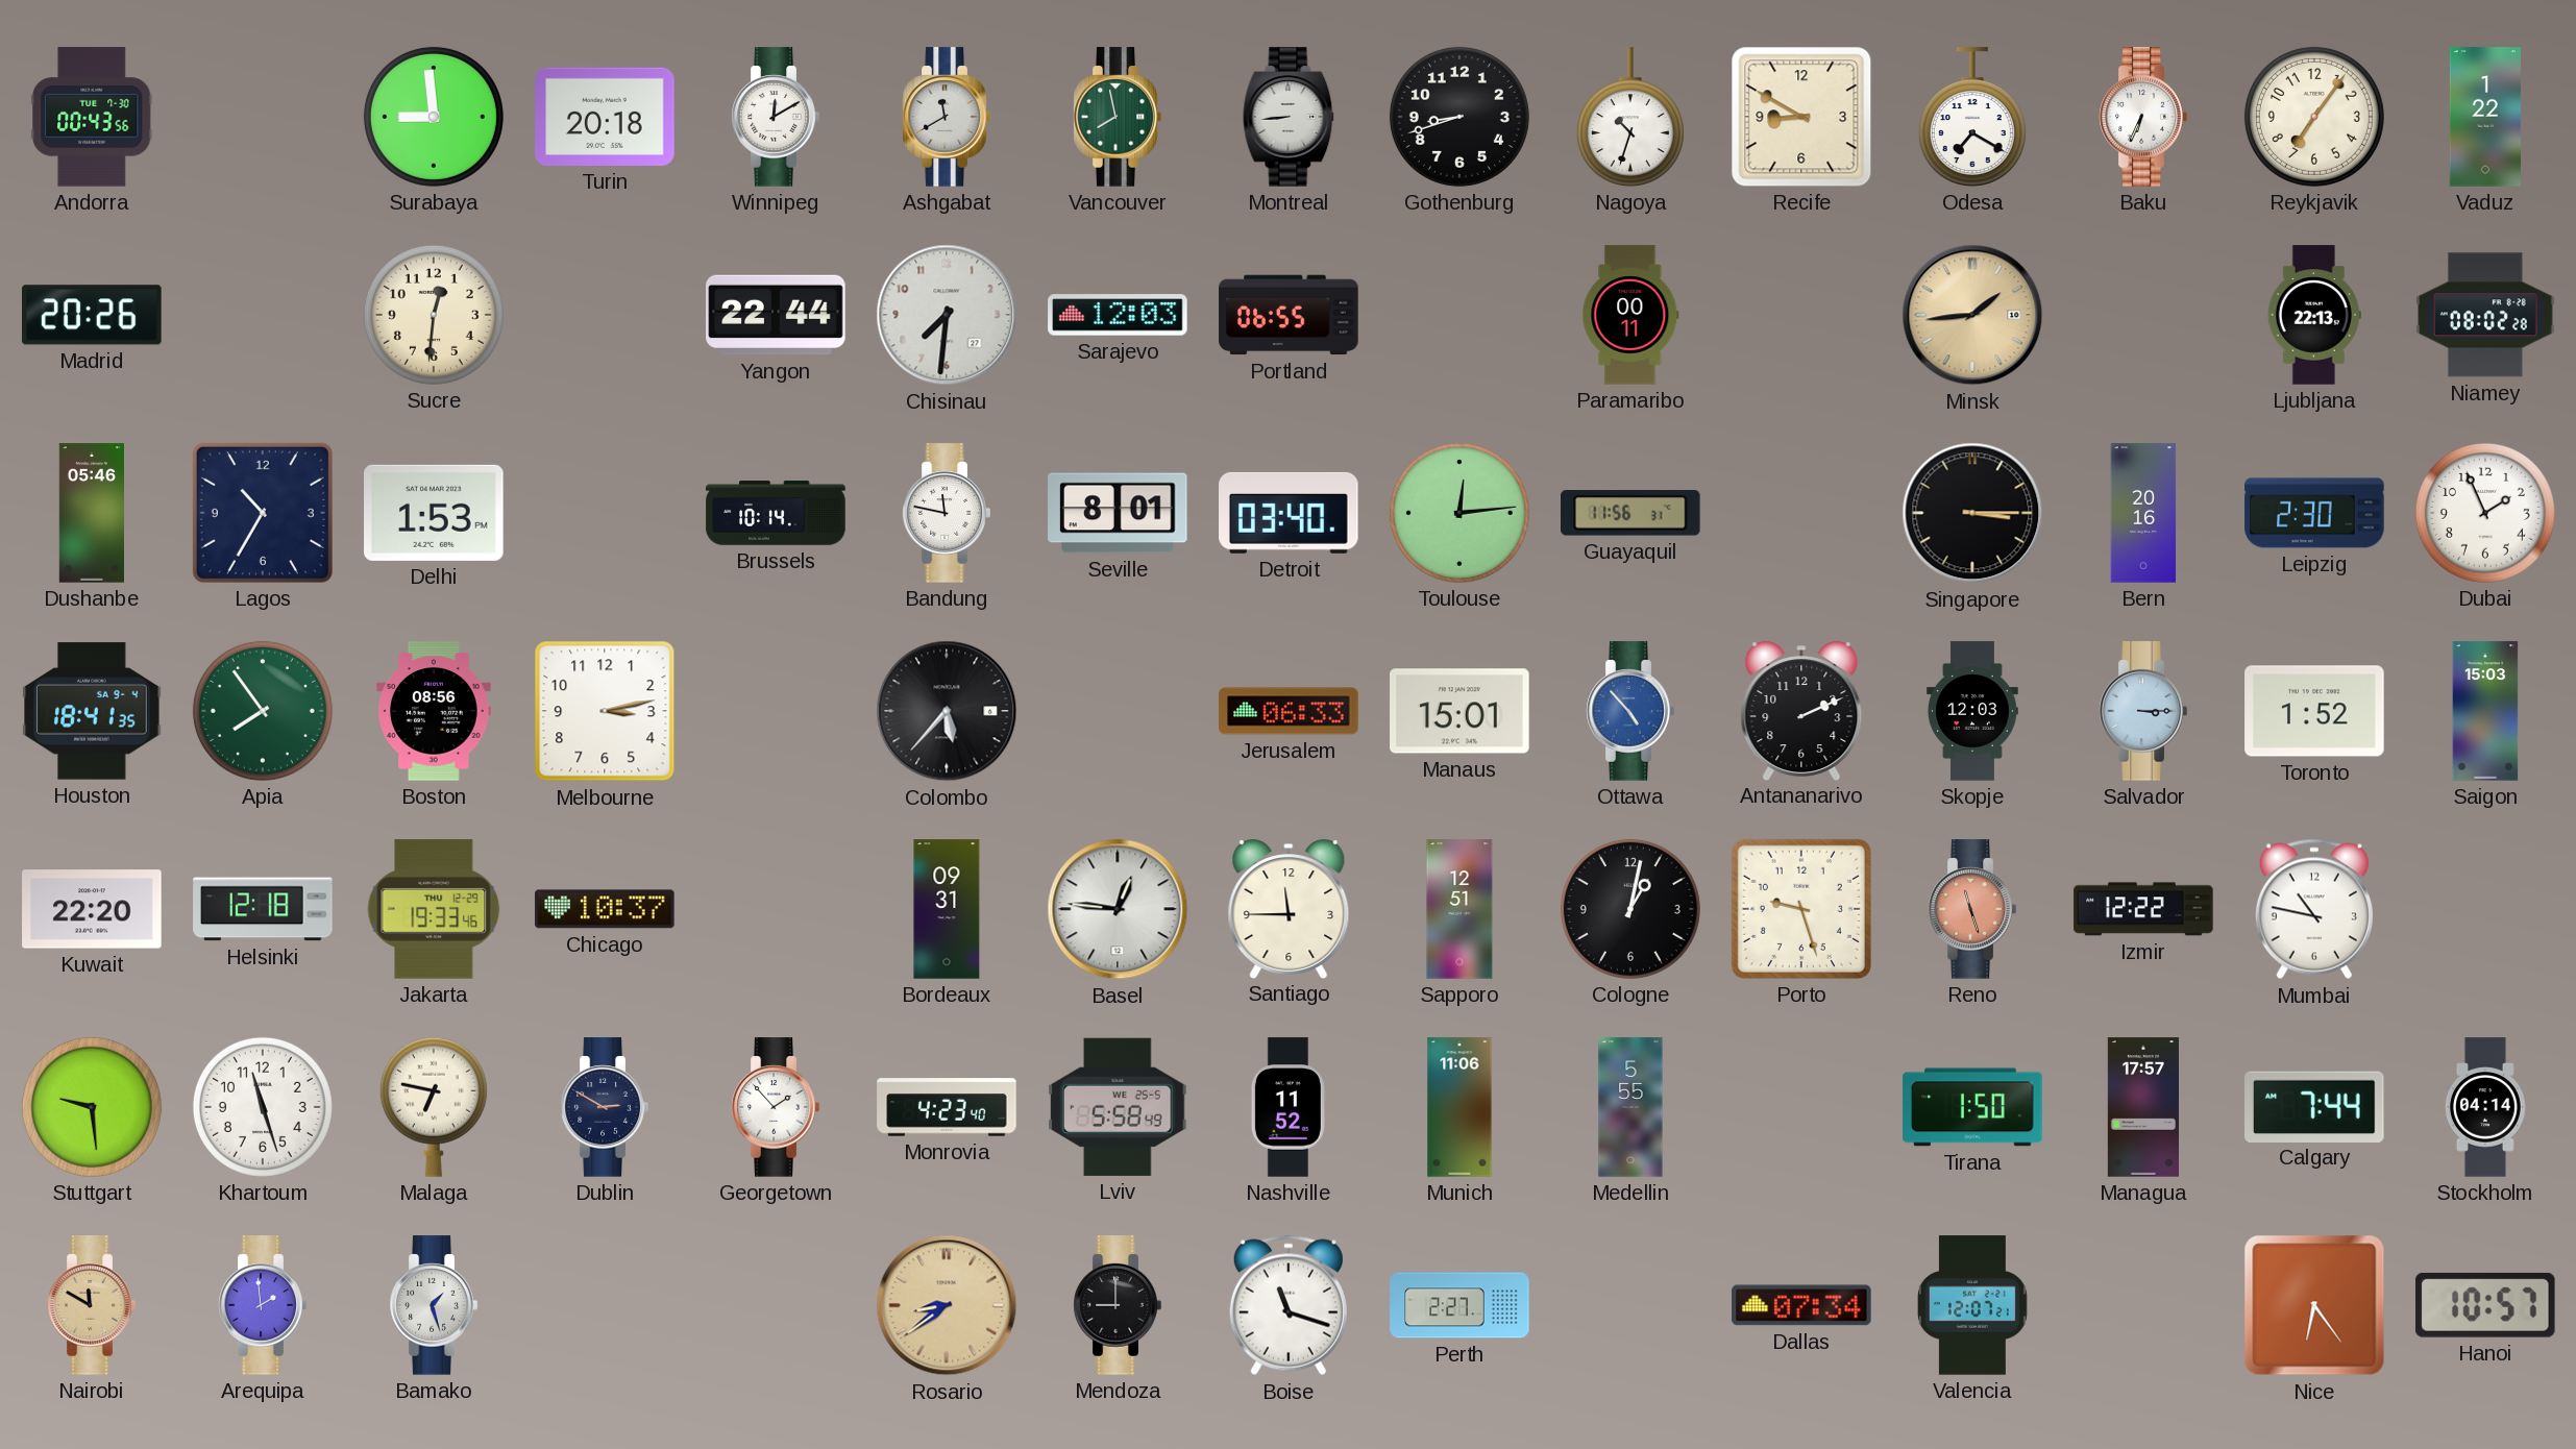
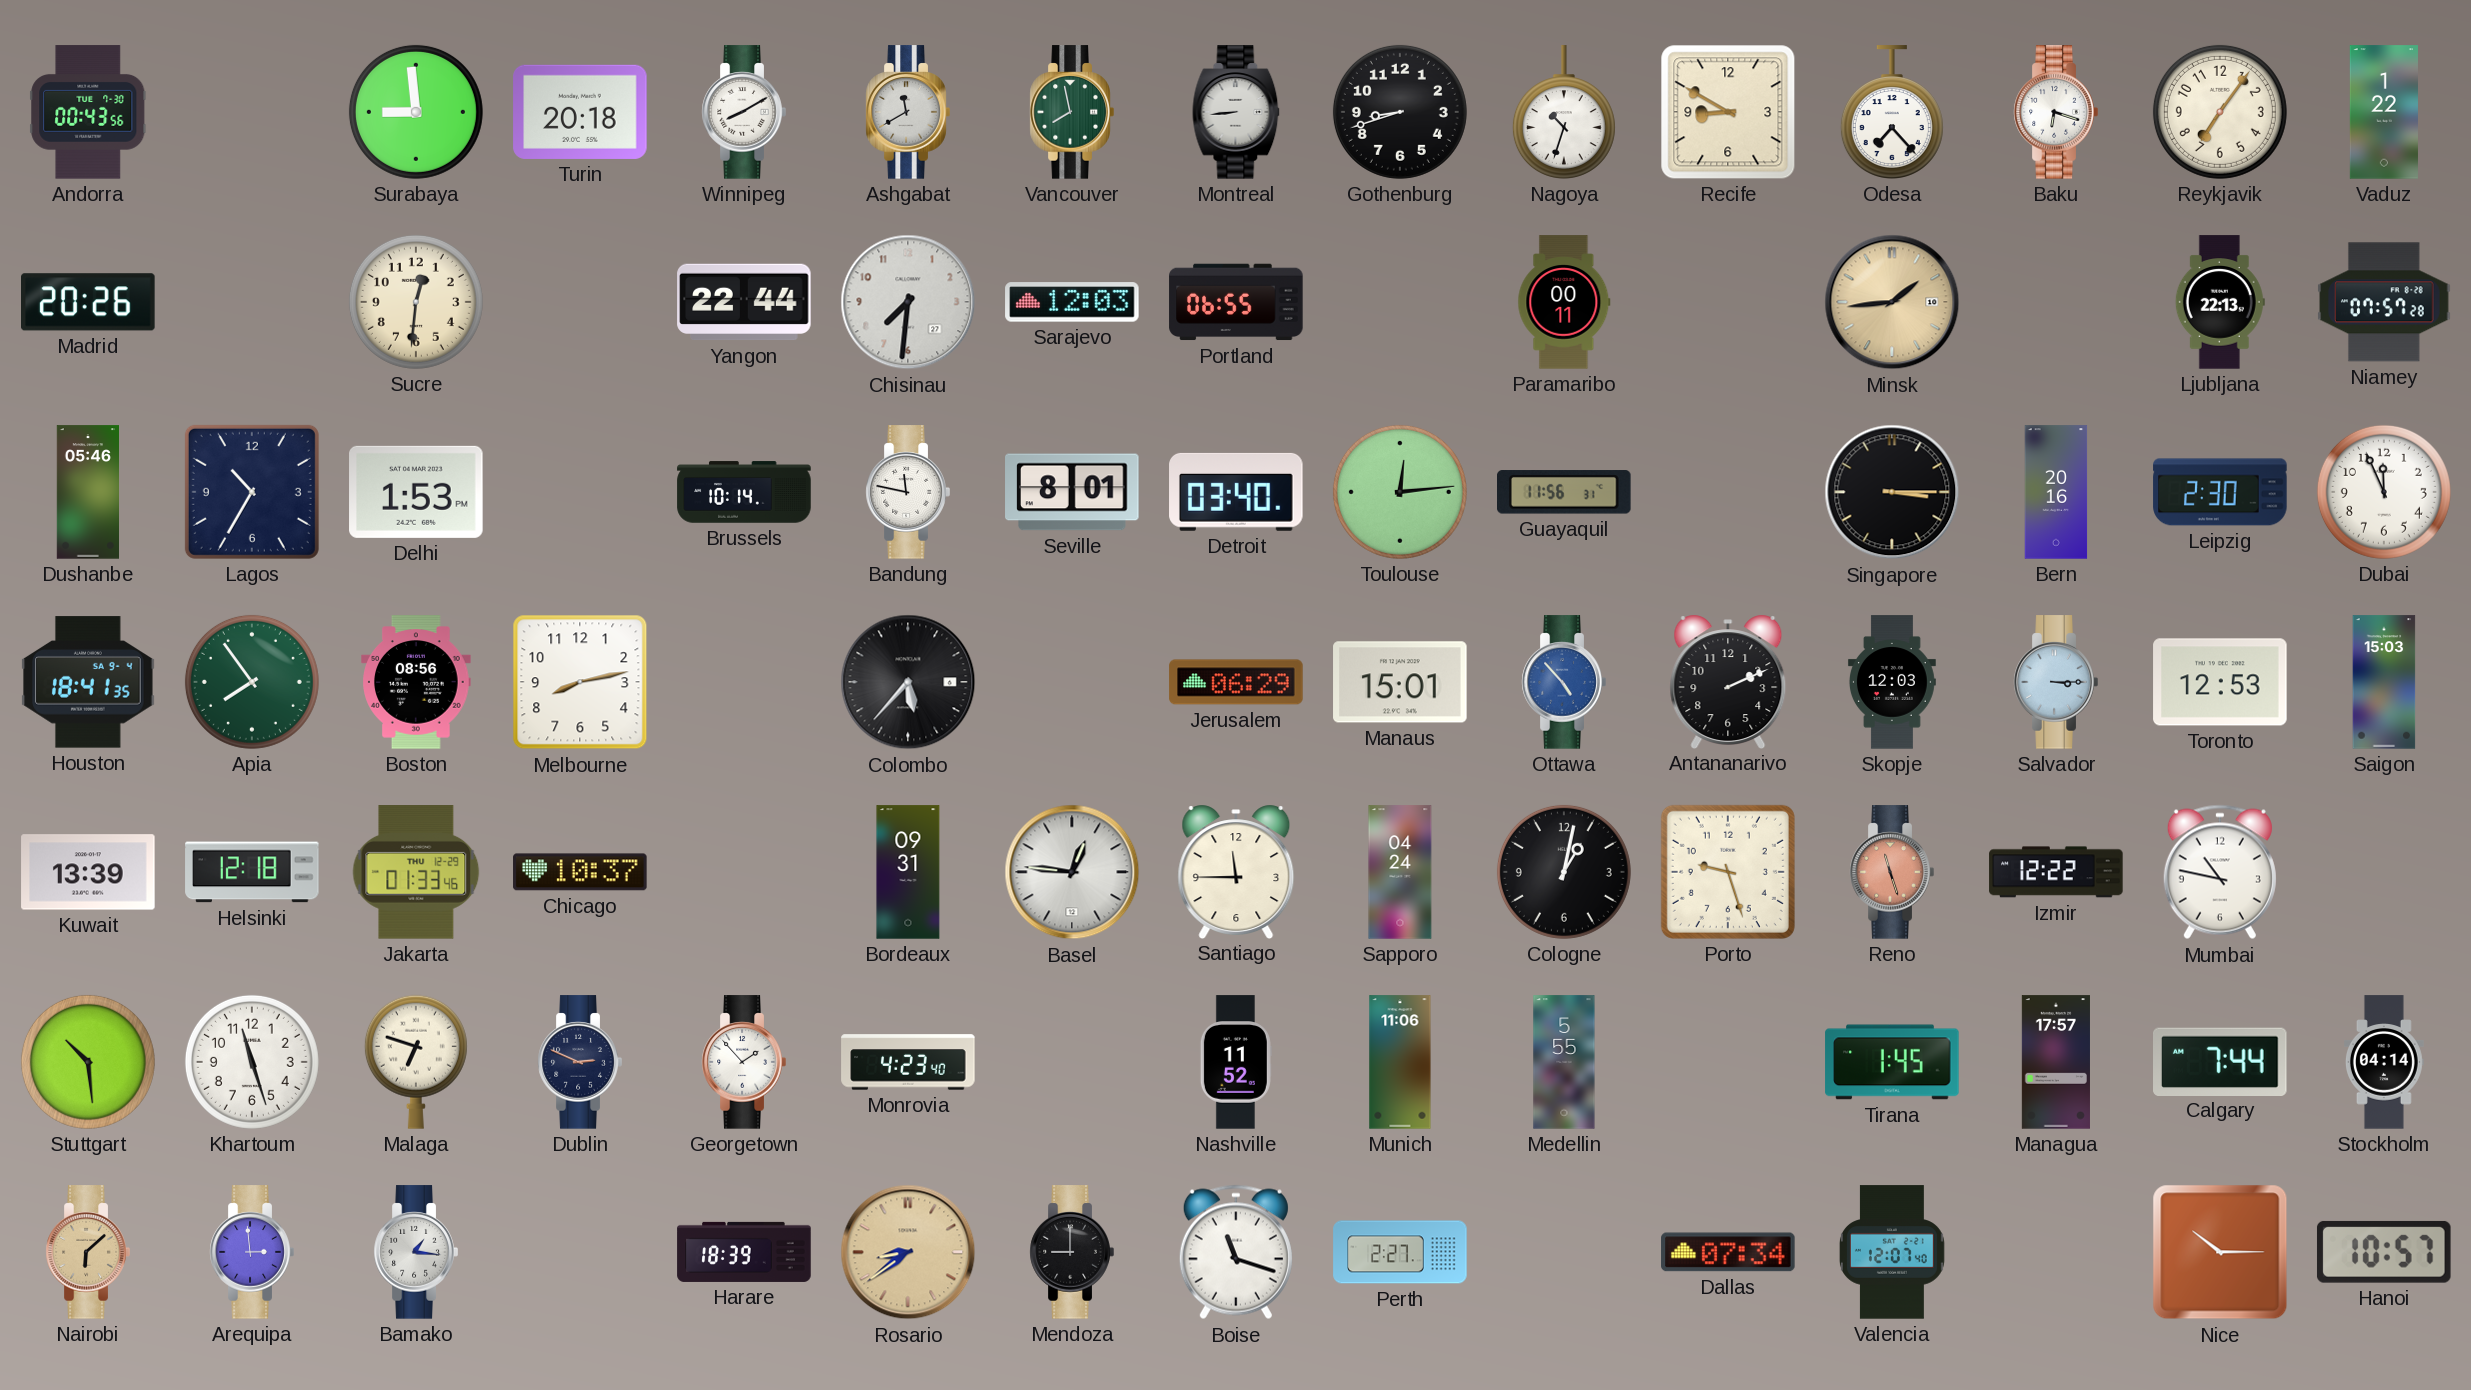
Winnipeg: 12:10 -> 8:10 (744, 112)
Odesa: 7:20 -> 7:23 (1892, 112)
Baku: 6:34 -> 6:18 (2056, 112)
Niamey: 08:02 -> 07:57 (2384, 302)
Dubai: 1:56 -> 11:56 (2384, 492)
Melbourne: 3:13 -> 8:13 (580, 682)
Jerusalem: 06:33 -> 06:29 (1236, 682)
Toronto: 1:52 -> 12:53 (2220, 682)
Kuwait: 22:20 -> 13:39 (88, 872)
Jakarta: 19:33 -> 01:33 (416, 872)
Sapporo: 12:51 -> 04:24 (1400, 872)
Stuttgart: 9:29 -> 10:29 (88, 1062)
Malaga: 6:47 -> 6:48 (416, 1062)
Dublin: 2:50 -> 2:49 (580, 1062)
Lviv: 5:58 -> none (1118, 1107)
Tirana: 1:50 -> 1:45 (1892, 1062)
Nairobi: 11:50 -> 6:08 (88, 1252)
Arequipa: 1:59 -> 2:59 (252, 1252)
Bamako: 1:27 -> 1:16 (416, 1252)
Harare: none -> 18:39 (744, 1252)
Valencia: 12:07:21 -> 12:07:40 (1892, 1252)
Nice: 6:24 -> 10:15 (2220, 1252)
